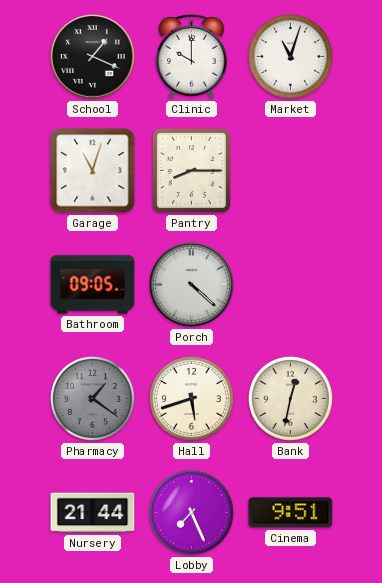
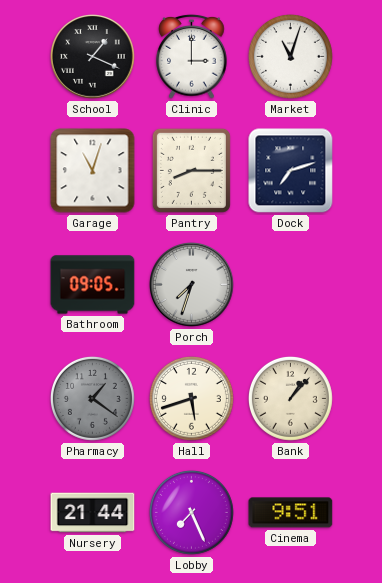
Clinic: 10:00 -> 3:00 (192, 56)
Dock: none -> 7:12 (291, 171)
Porch: 4:22 -> 7:33 (192, 285)
Bank: 12:32 -> 1:07 (290, 398)
